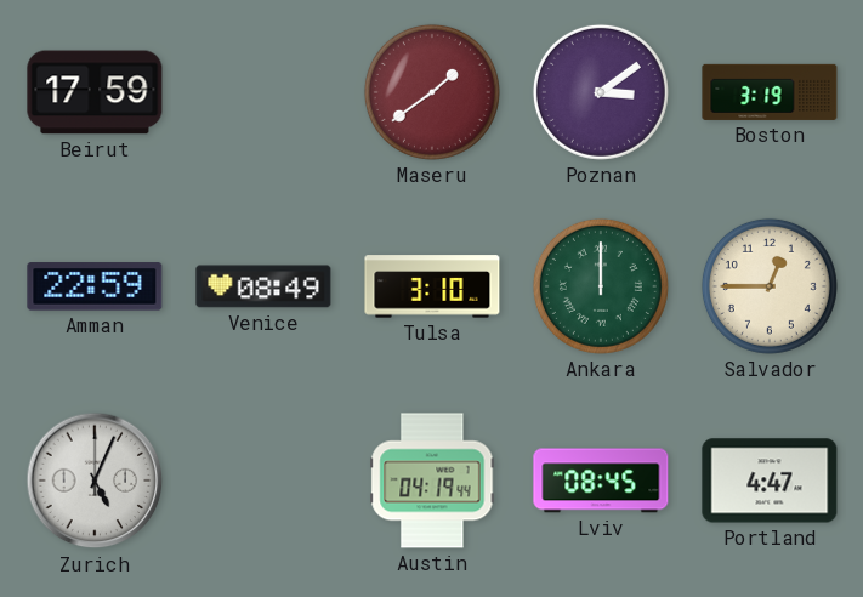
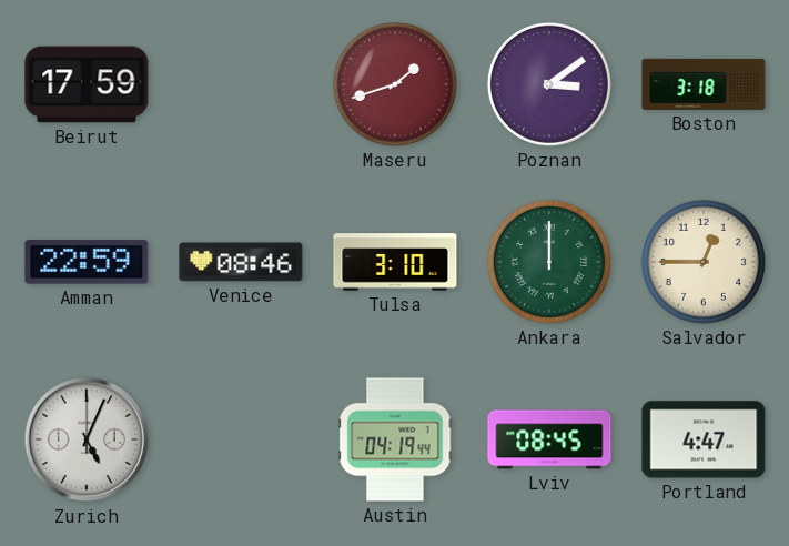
Maseru: 1:39 -> 1:42 (395, 84)
Boston: 3:19 -> 3:18 (704, 84)
Venice: 08:49 -> 08:46 (241, 262)
